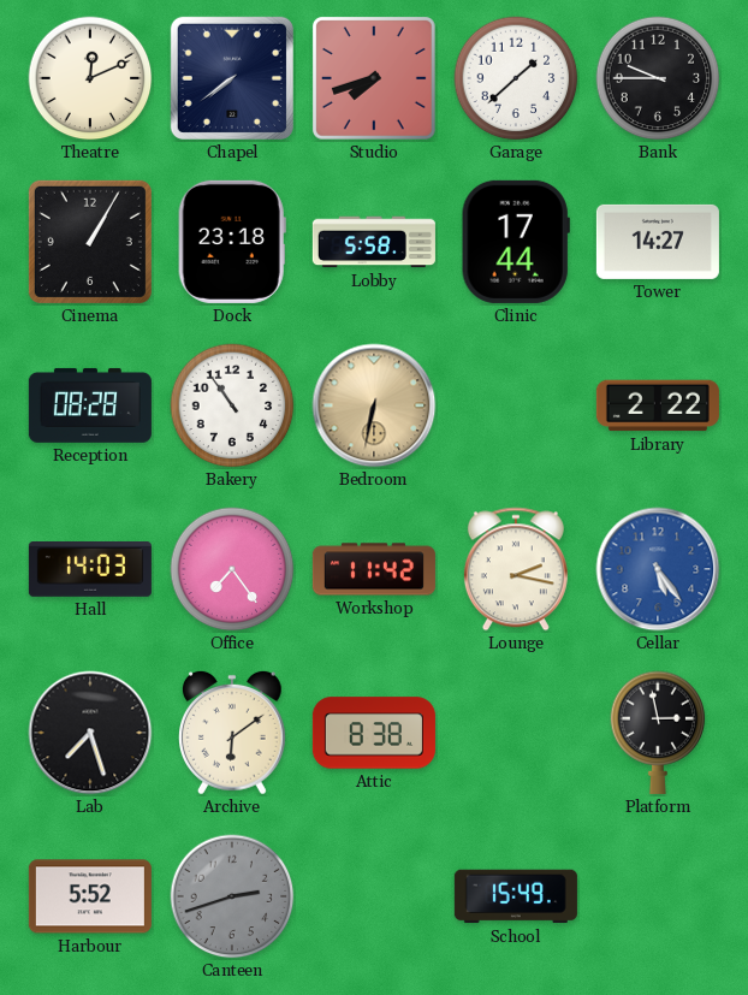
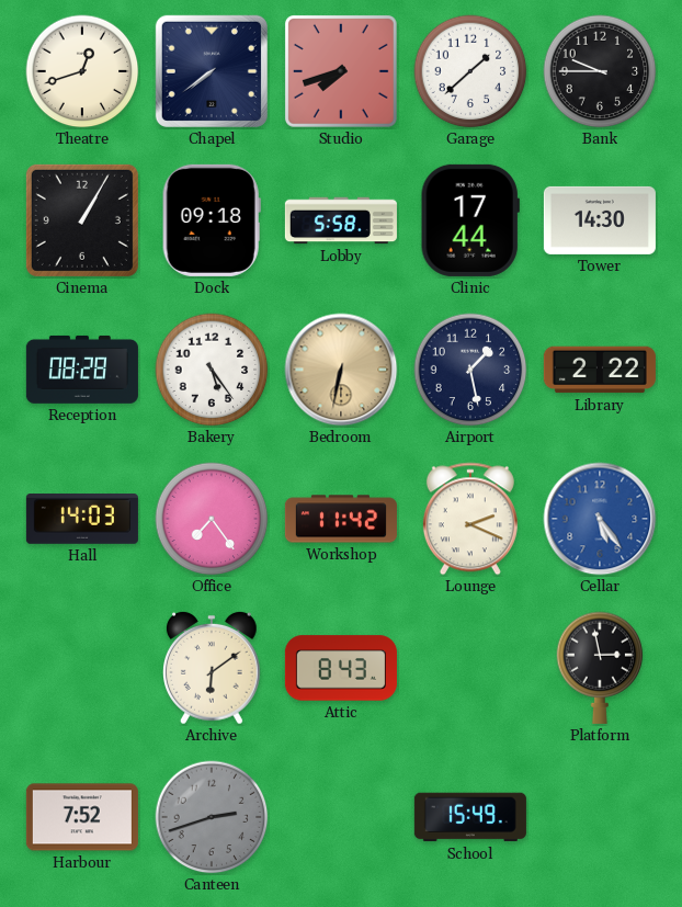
Theatre: 12:11 -> 12:42 (82, 71)
Dock: 23:18 -> 09:18 (212, 220)
Tower: 14:27 -> 14:30 (600, 220)
Bakery: 10:54 -> 5:24 (212, 370)
Airport: none -> 1:28 (470, 370)
Lounge: 2:17 -> 2:19 (470, 519)
Lab: 7:27 -> none (90, 733)
Attic: 8:38 -> 8:43 (341, 668)
Harbour: 5:52 -> 7:52 (82, 817)
